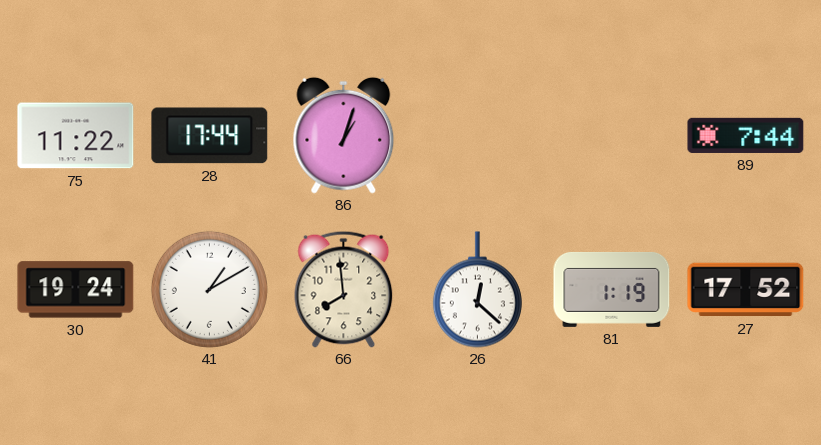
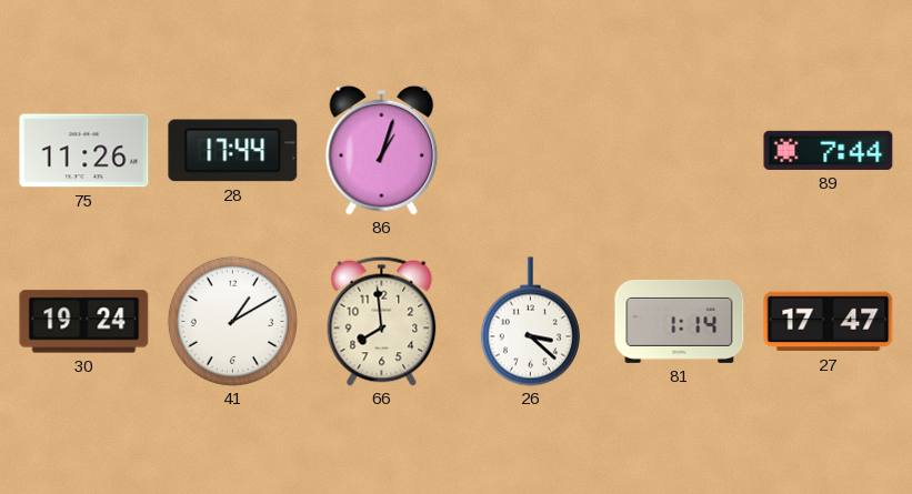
75: 11:22 -> 11:26 (84, 151)
26: 12:22 -> 3:22 (530, 322)
81: 1:19 -> 1:14 (680, 321)
27: 17:52 -> 17:47 (829, 322)
